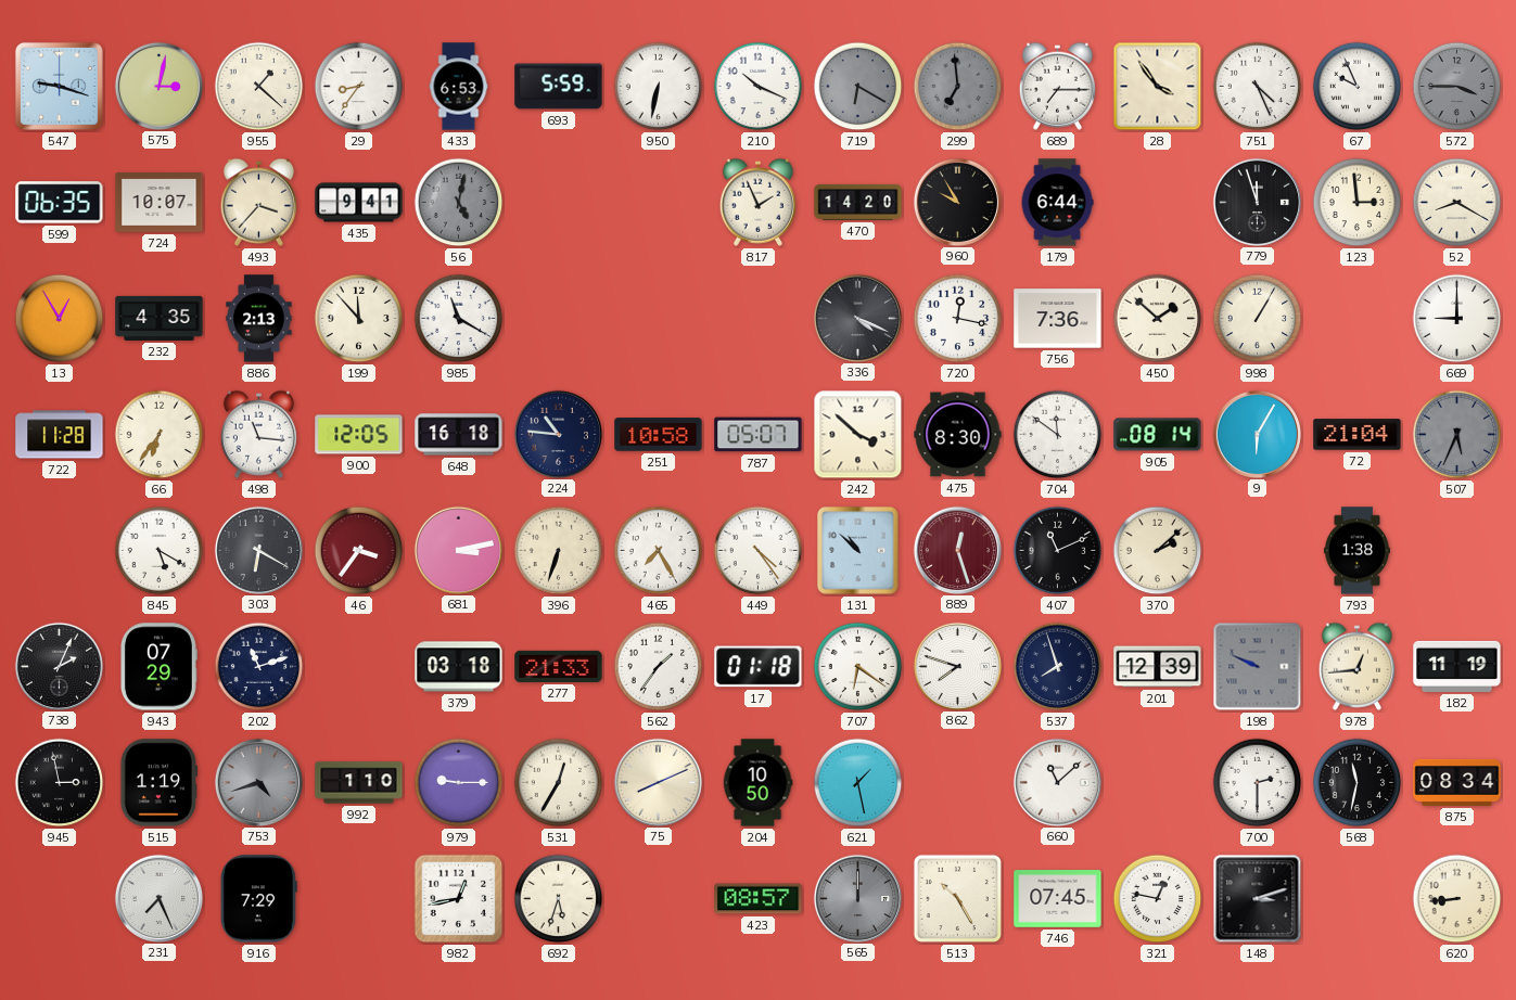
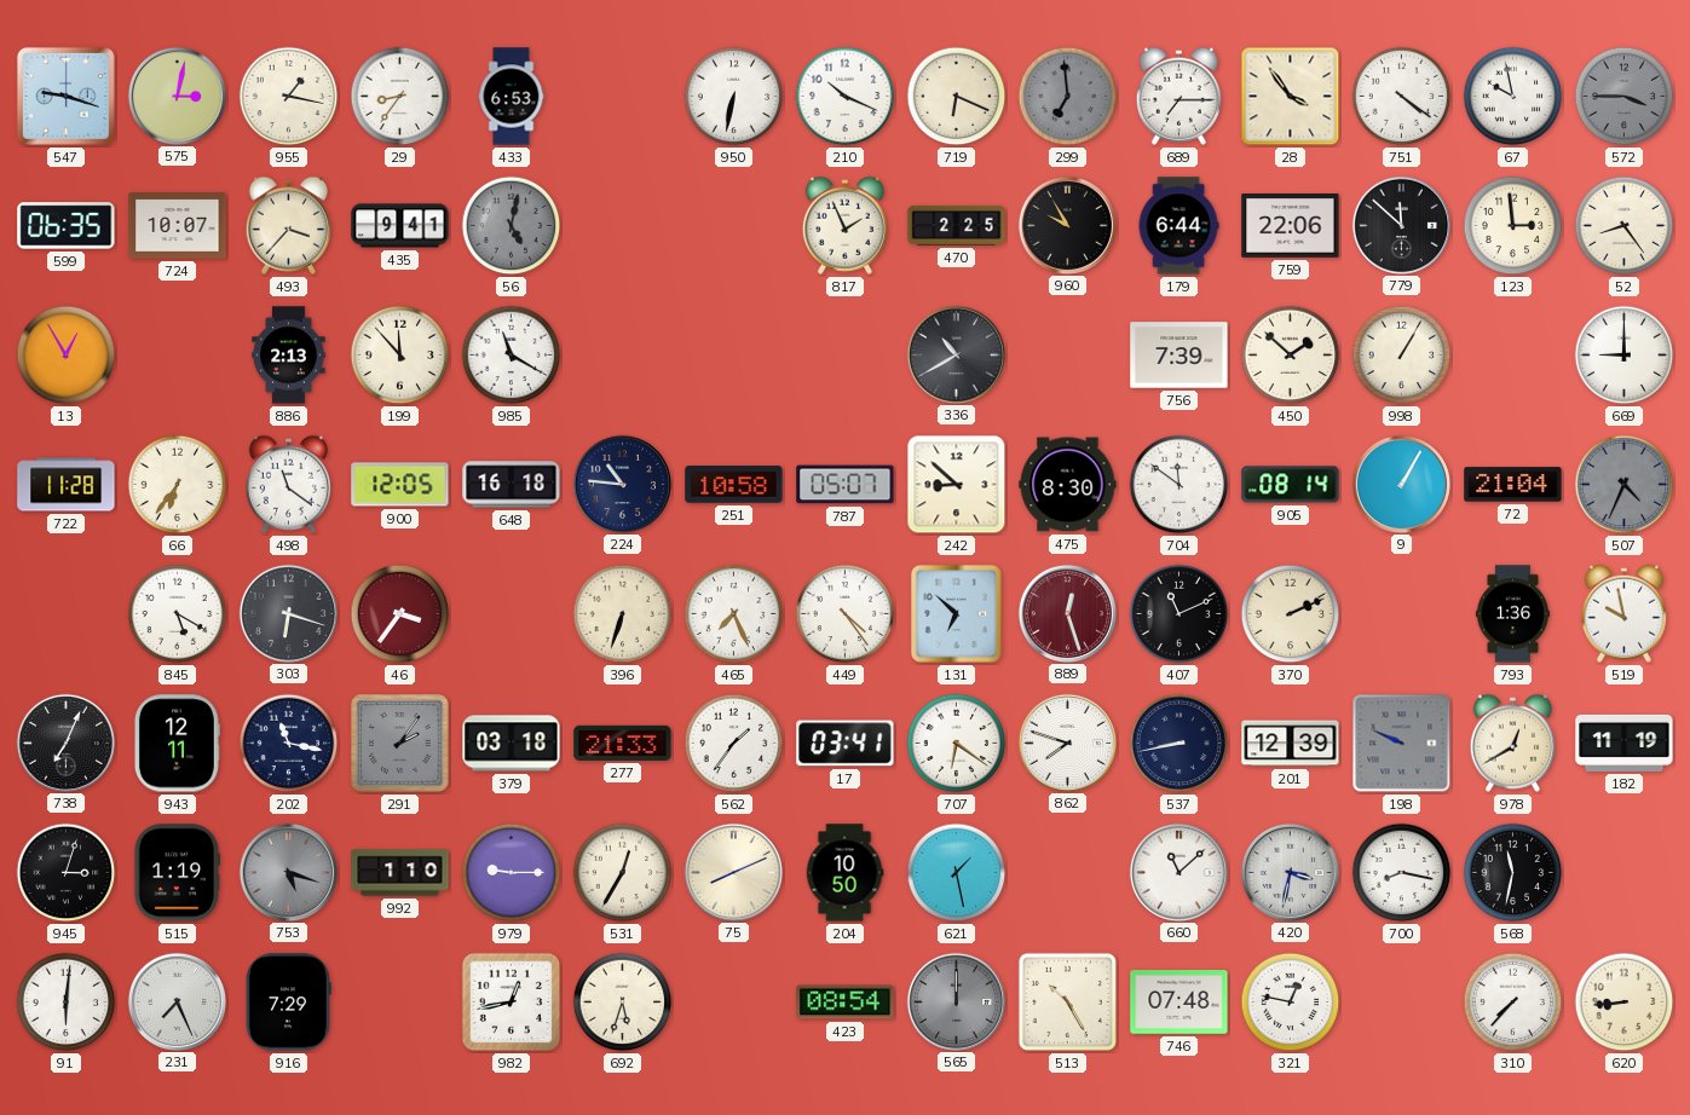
955: 1:22 -> 1:17 (289, 97)
693: 5:59 -> none (559, 87)
719: 6:20 -> 6:19 (957, 97)
719 dial: grey -> cream (957, 97)
751: 4:26 -> 4:21 (1402, 97)
67: 9:56 -> 9:58 (1513, 97)
470: 14:20 -> 2:25 (957, 225)
759: none -> 22:06 (1291, 226)
779: 11:57 -> 11:52 (1401, 225)
52: 8:20 -> 8:24 (1625, 226)
232: 4:35 -> none (160, 318)
336: 4:19 -> 10:40 (956, 354)
720: 12:17 -> none (958, 319)
756: 7:36 -> 7:39 (1179, 356)
498: 11:16 -> 11:21 (288, 484)
242: 3:52 -> 8:52 (957, 485)
9: 6:05 -> 1:05 (1401, 484)
507: 5:34 -> 4:34 (1625, 485)
303: 6:20 -> 6:18 (288, 613)
681: 3:13 -> none (458, 550)
465: 7:25 -> 7:26 (734, 614)
131: 10:52 -> 6:52 (956, 613)
370: 2:08 -> 2:11 (1291, 614)
793: 1:38 -> 1:36 (1512, 614)
519: none -> 9:58 (1623, 613)
738: 2:04 -> 7:04 (65, 743)
943: 07:29 -> 12:11 (177, 744)
202: 11:12 -> 11:17 (289, 744)
291: none -> 2:06 (400, 744)
17: 01:18 -> 03:41 (846, 744)
537: 7:57 -> 8:43 (1179, 744)
978: 12:44 -> 12:40 (1512, 743)
945: 2:58 -> 3:03 (67, 873)
753: 4:42 -> 5:18 (288, 872)
420: none -> 3:32 (1290, 872)
700: 2:30 -> 8:17 (1402, 873)
875: 08:34 -> none (1457, 782)
91: none -> 6:01 (67, 1003)
423: 08:57 -> 08:54 (846, 1003)
746: 07:45 -> 07:48 (1179, 1003)
148: 3:12 -> none (1258, 899)
310: none -> 7:37 (1513, 1003)
